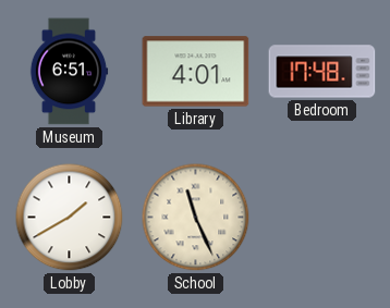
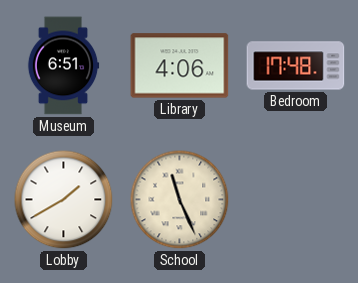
Library: 4:01 -> 4:06 (180, 66)
